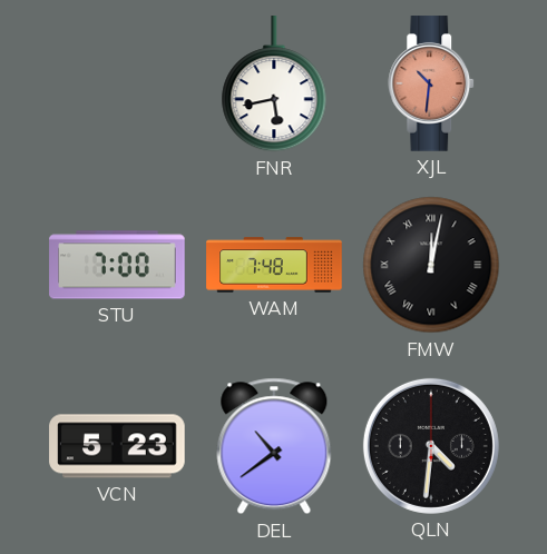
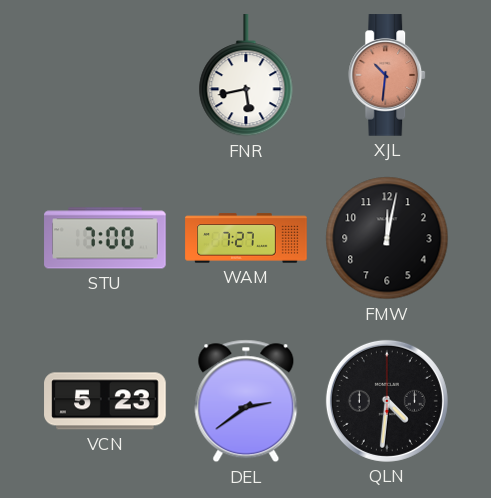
WAM: 7:48 -> 7:27 (246, 238)
FMW numerals: Roman -> Arabic (387, 238)
DEL: 10:39 -> 2:39 (246, 401)
